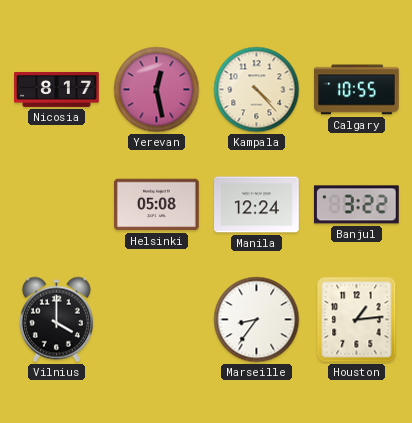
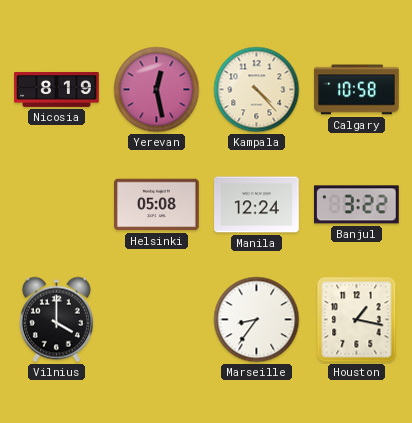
Nicosia: 8:17 -> 8:19 (57, 89)
Calgary: 10:55 -> 10:58 (357, 90)
Houston: 1:14 -> 1:17 (357, 320)
